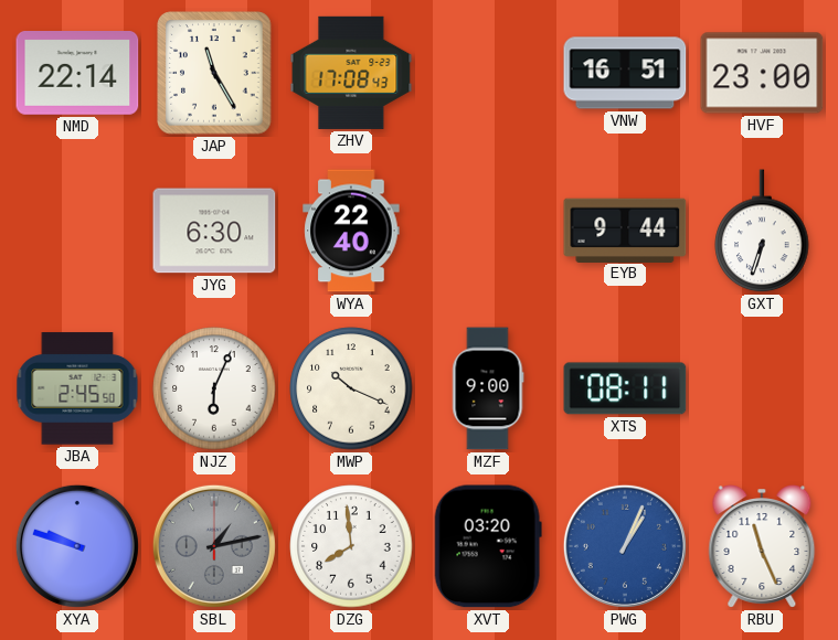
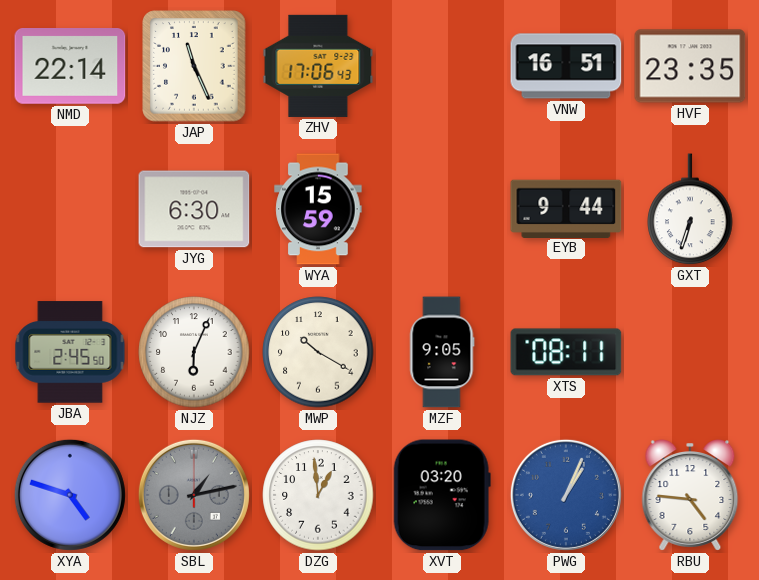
JAP: 11:25 -> 11:26 (194, 66)
ZHV: 17:08 -> 17:06 (318, 66)
HVF: 23:00 -> 23:35 (690, 66)
WYA: 22:40 -> 15:59 (318, 209)
MWP: 10:19 -> 10:20 (318, 352)
MZF: 9:00 -> 9:05 (442, 352)
XYA: 9:48 -> 4:48 (70, 495)
DZG: 7:59 -> 12:59 (318, 495)
RBU: 11:26 -> 4:46 (690, 495)
